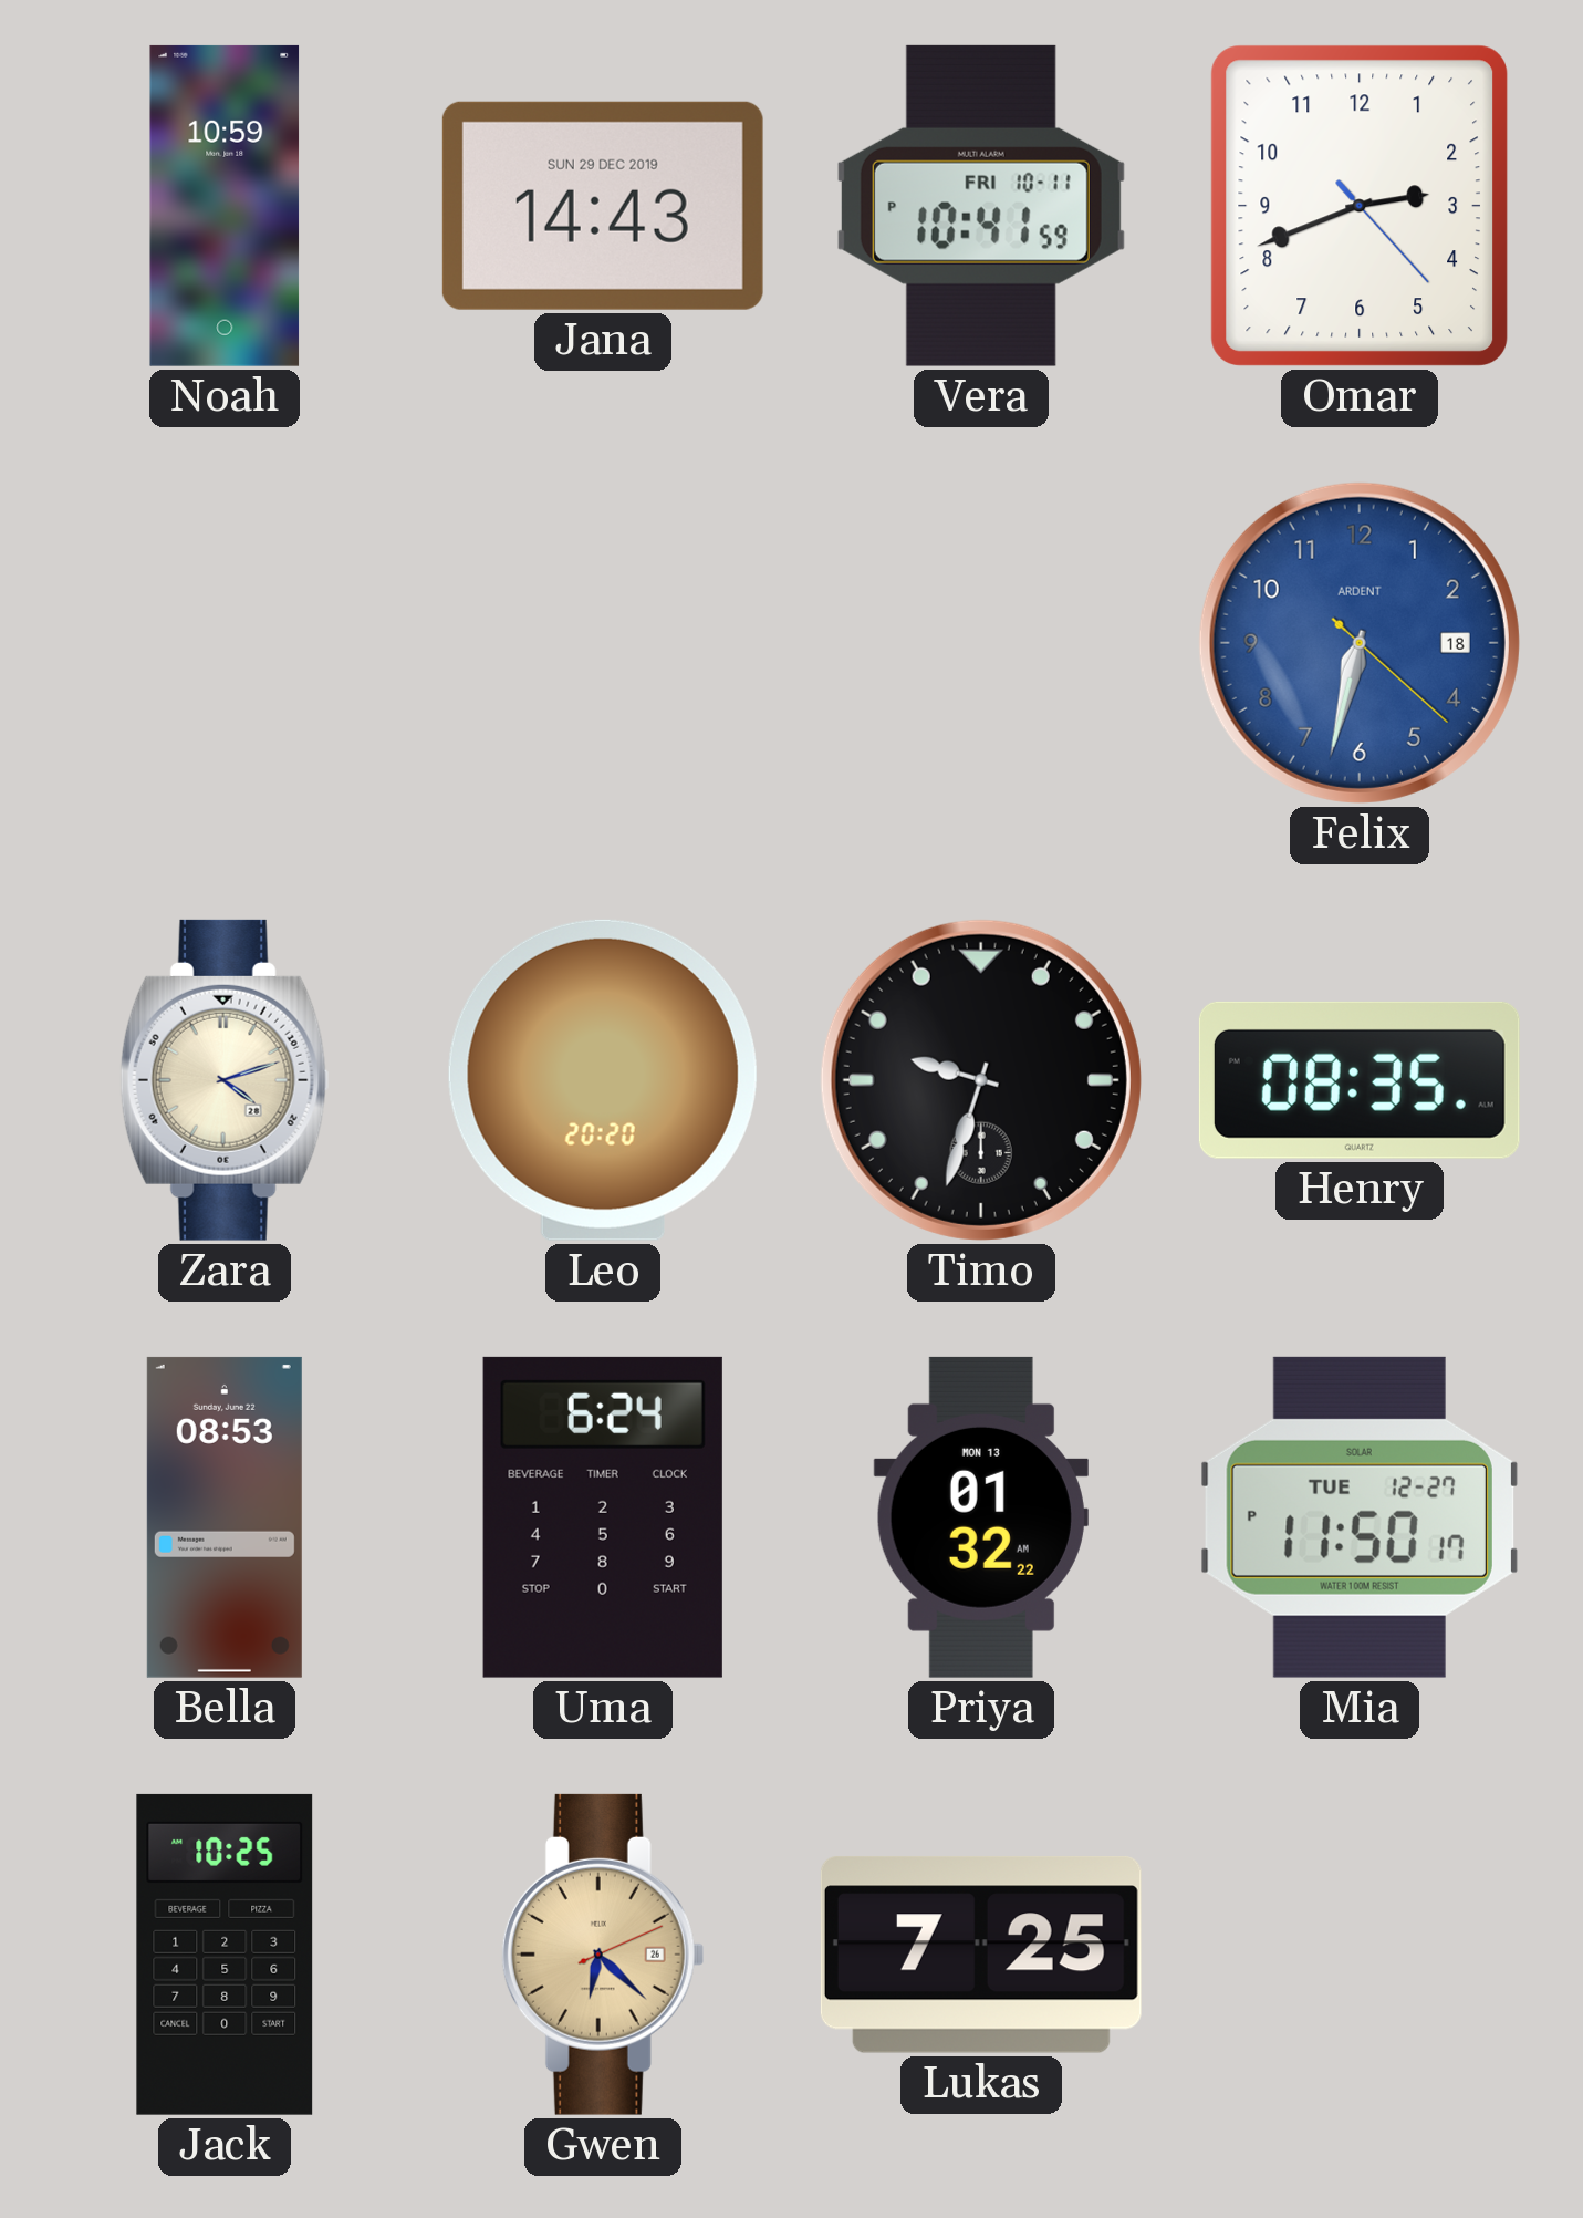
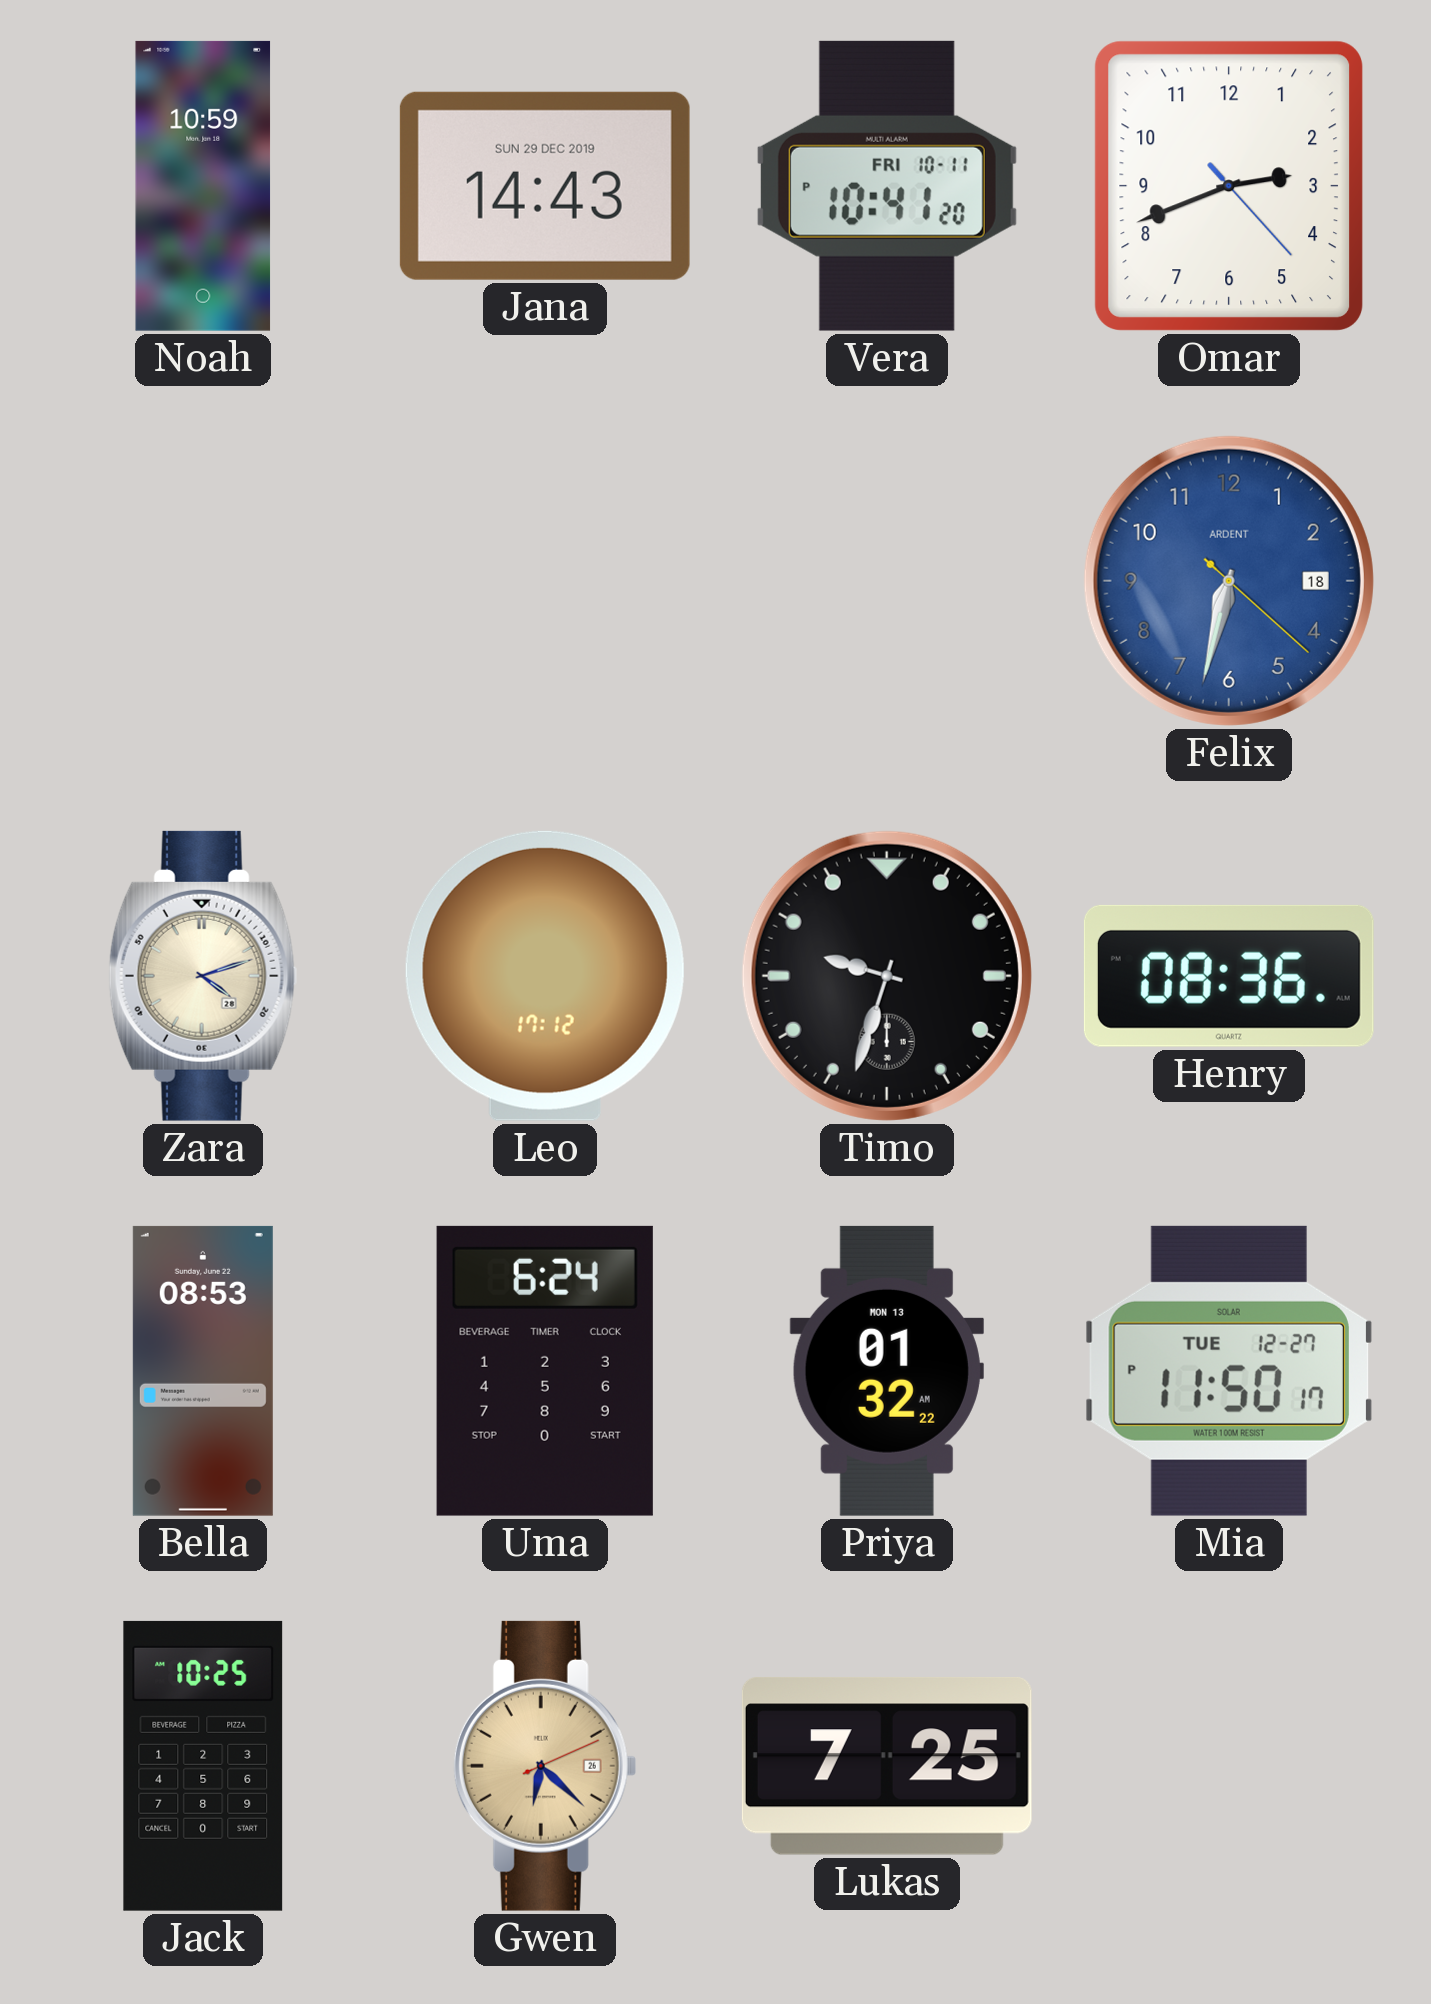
Vera: 10:41:59 PM -> 10:41:20 PM (887, 186)
Leo: 20:20 -> 17:12 (545, 976)
Henry: 08:35 -> 08:36 (1229, 976)
